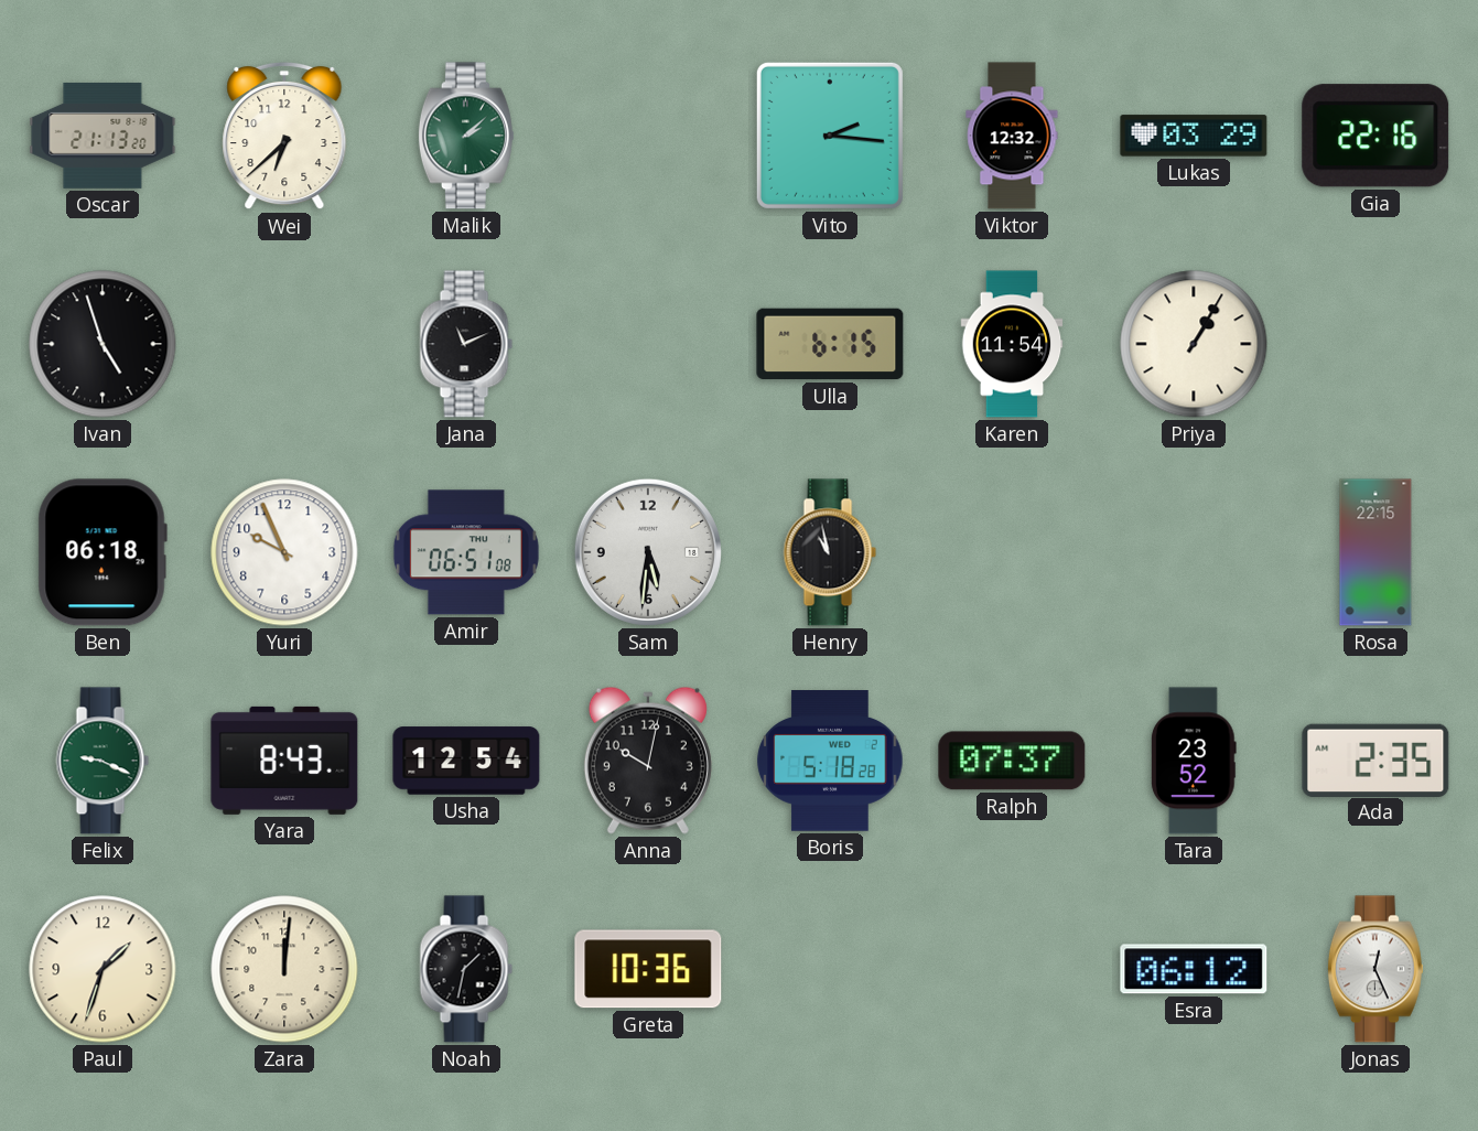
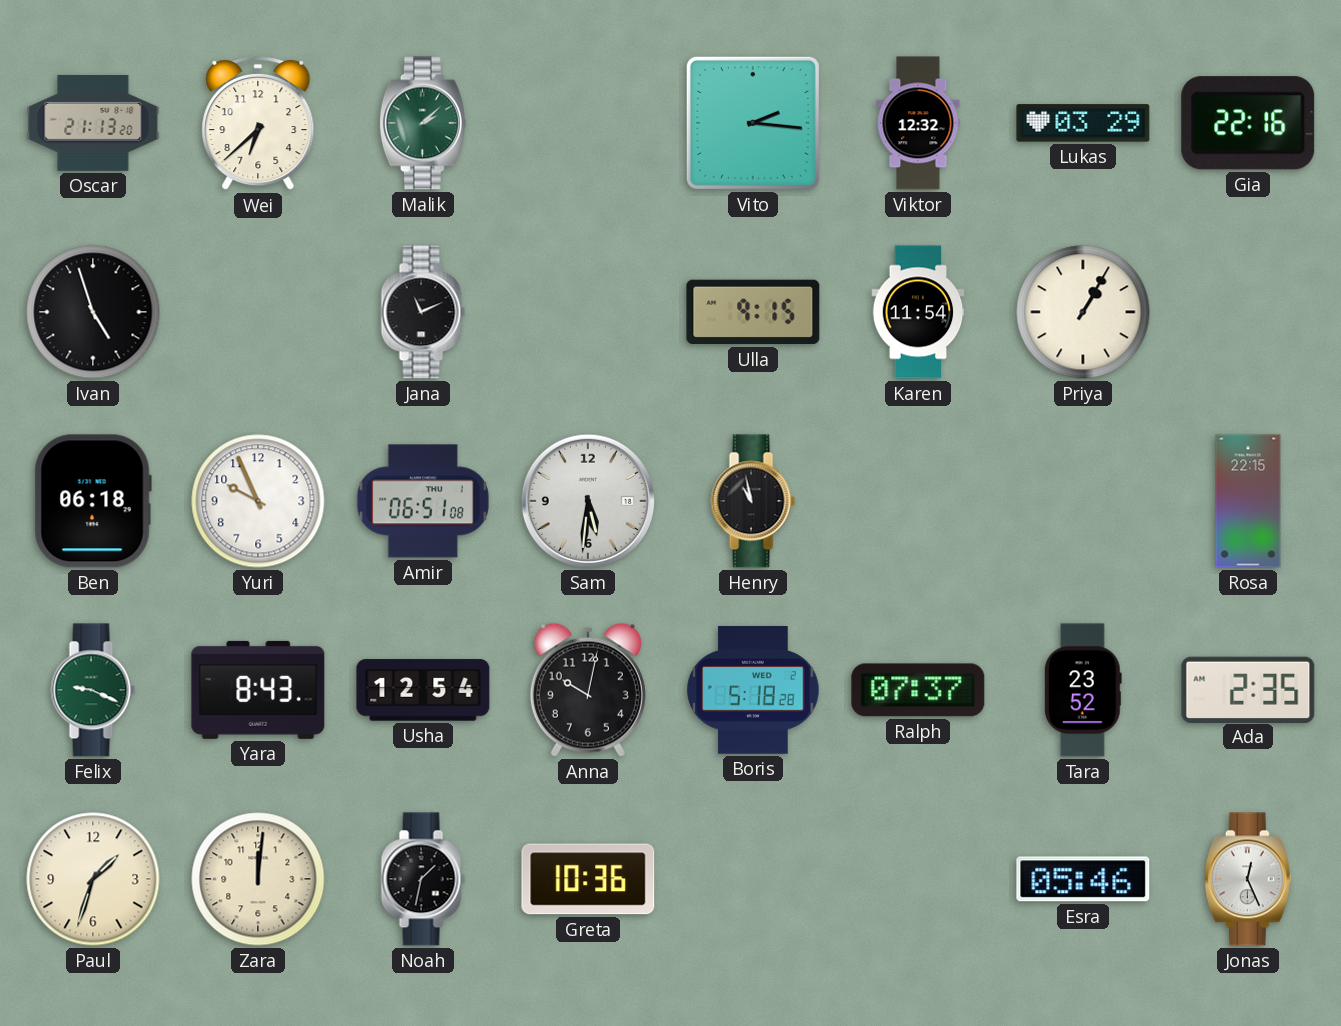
Ulla: 6:15 -> 9:15 (753, 312)
Esra: 06:12 -> 05:46 (1083, 879)
